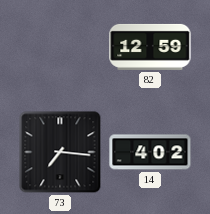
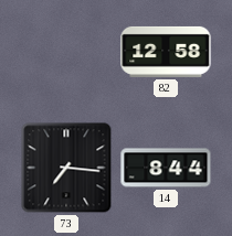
82: 12:59 -> 12:58 (166, 52)
14: 4:02 -> 8:44 (166, 168)
